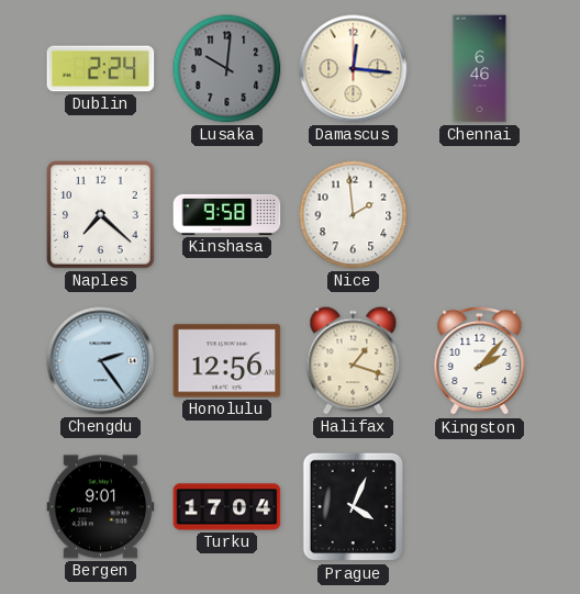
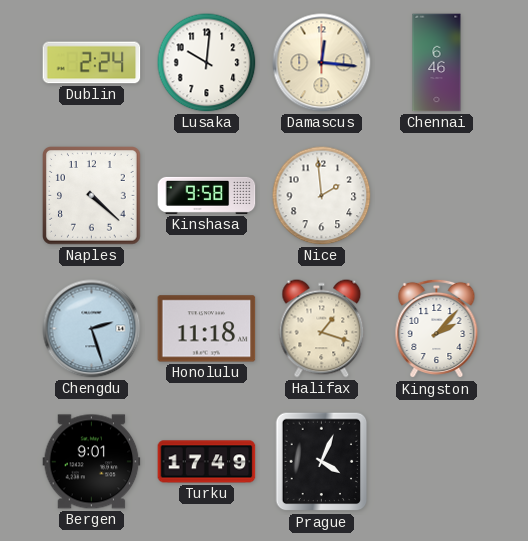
Lusaka dial: grey -> white (207, 63)
Naples: 7:22 -> 4:22 (92, 196)
Chengdu: 2:24 -> 2:27 (92, 329)
Honolulu: 12:56 -> 11:18 (207, 329)
Turku: 17:04 -> 17:49 (207, 462)
